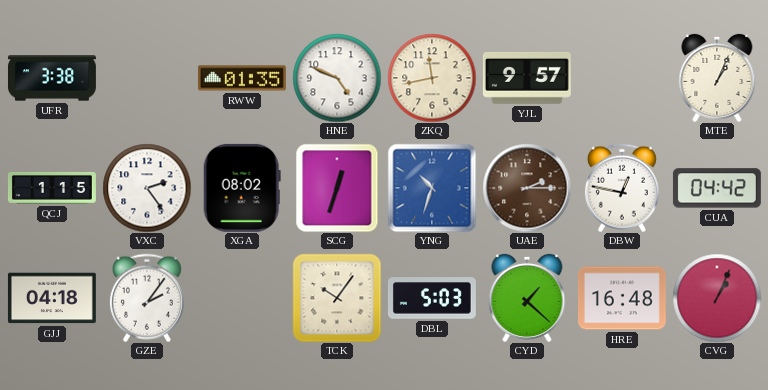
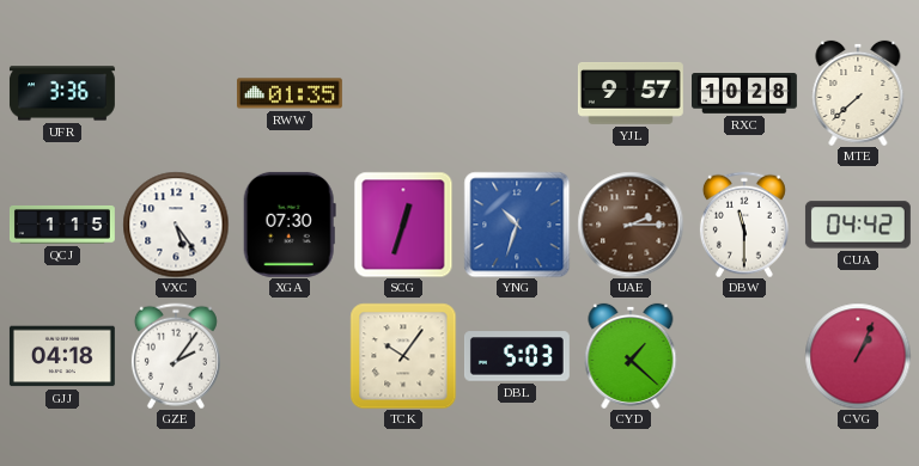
UFR: 3:38 -> 3:36 (62, 93)
HNE: 4:49 -> none (337, 78)
ZKQ: 11:43 -> none (432, 78)
RXC: none -> 10:28 (745, 93)
MTE: 1:04 -> 7:38 (858, 93)
VXC: 2:24 -> 5:24 (176, 225)
XGA: 08:02 -> 07:30 (290, 225)
DBW: 12:47 -> 11:30 (744, 225)
HRE: 16:48 -> none (622, 298)
